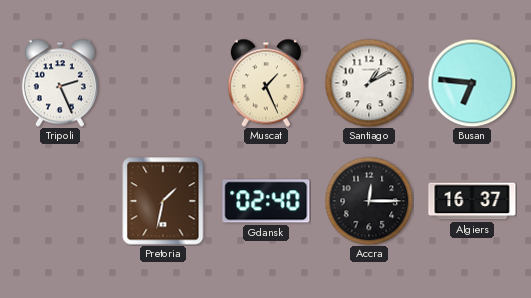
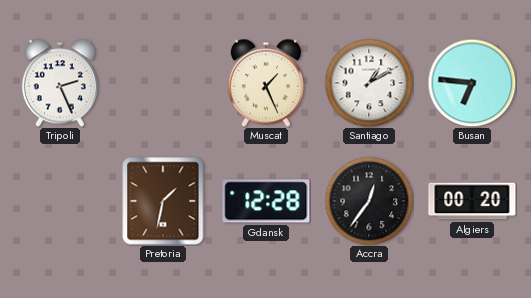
Gdansk: 02:40 -> 12:28 (266, 201)
Accra: 12:15 -> 12:36 (369, 201)
Algiers: 16:37 -> 00:20 (472, 201)
